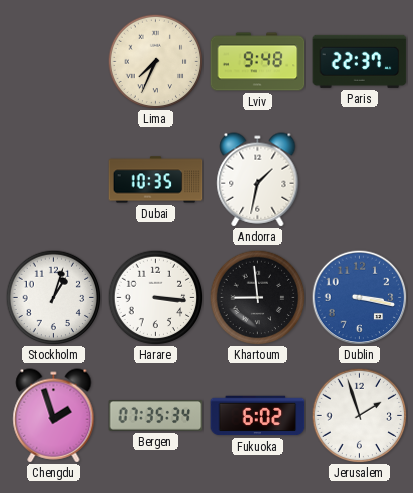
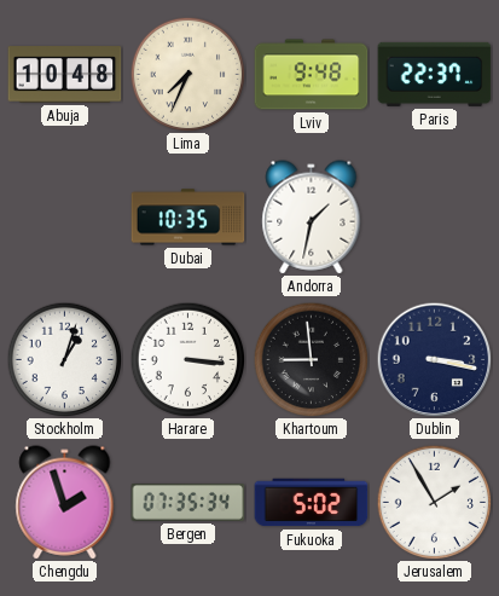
Abuja: none -> 10:48 (65, 75)
Dublin dial: blue -> navy (434, 359)
Fukuoka: 6:02 -> 5:02 (312, 503)
Jerusalem: 1:57 -> 1:55 (434, 502)
